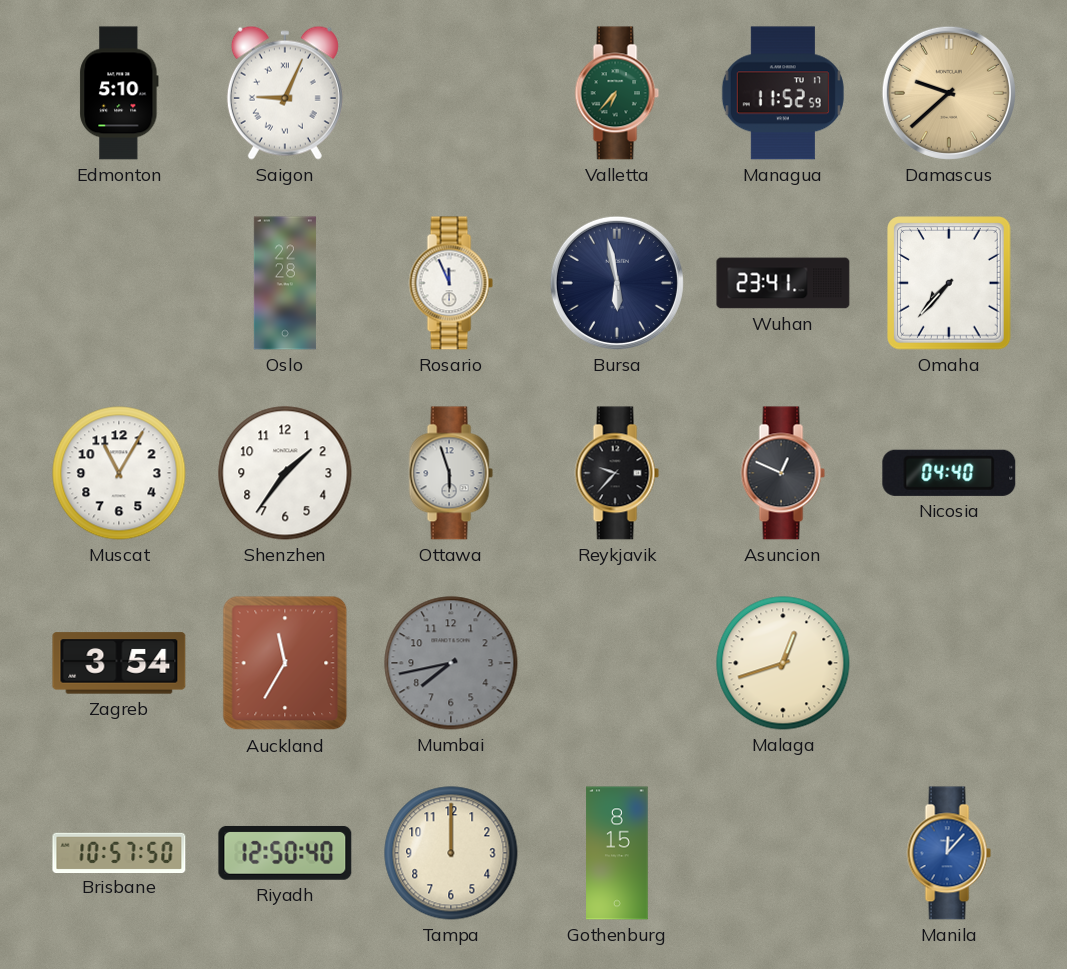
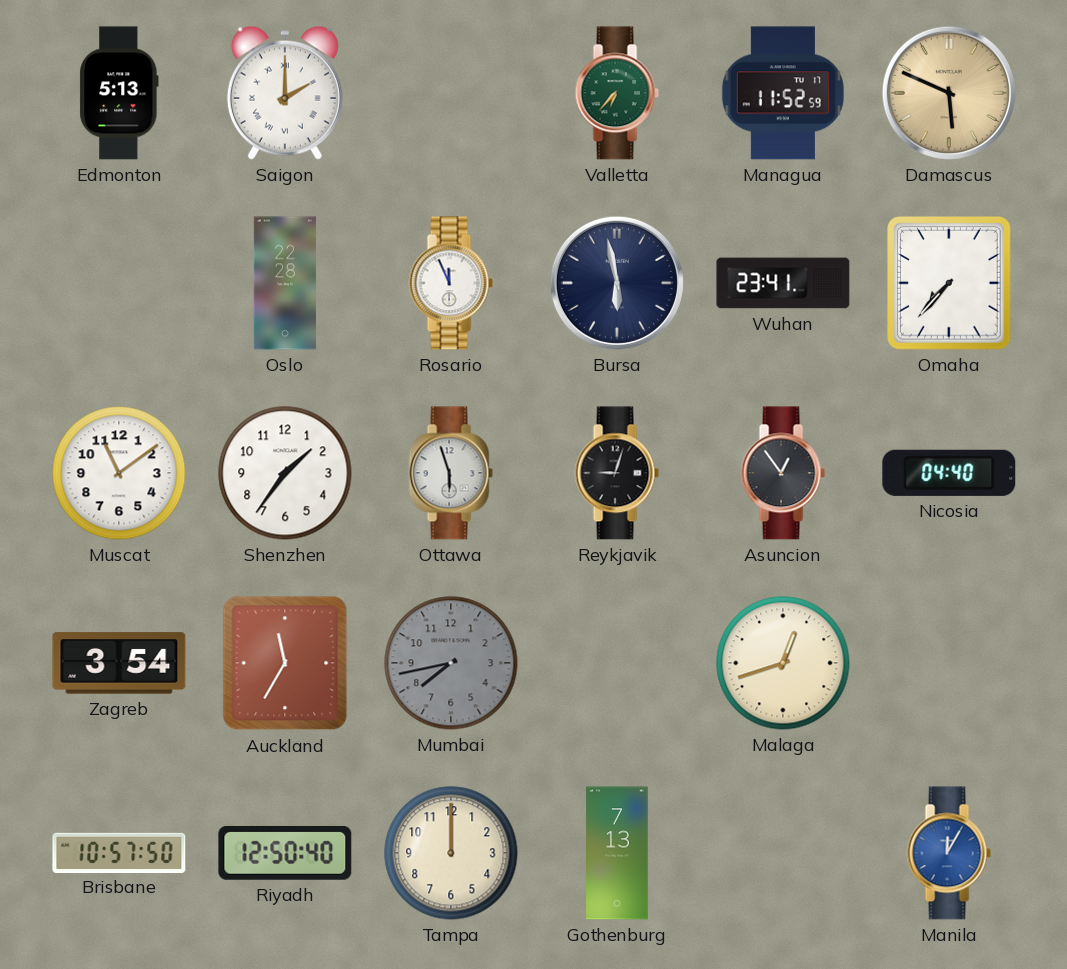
Edmonton: 5:10 -> 5:13 (119, 93)
Saigon: 9:04 -> 2:00 (285, 93)
Damascus: 9:38 -> 5:49 (949, 93)
Muscat: 11:05 -> 11:09 (119, 473)
Reykjavik: 9:37 -> 9:03 (617, 473)
Asuncion: 12:49 -> 12:54 (783, 473)
Gothenburg: 8:15 -> 7:13 (617, 853)
Manila: 12:07 -> 12:05 (949, 853)
